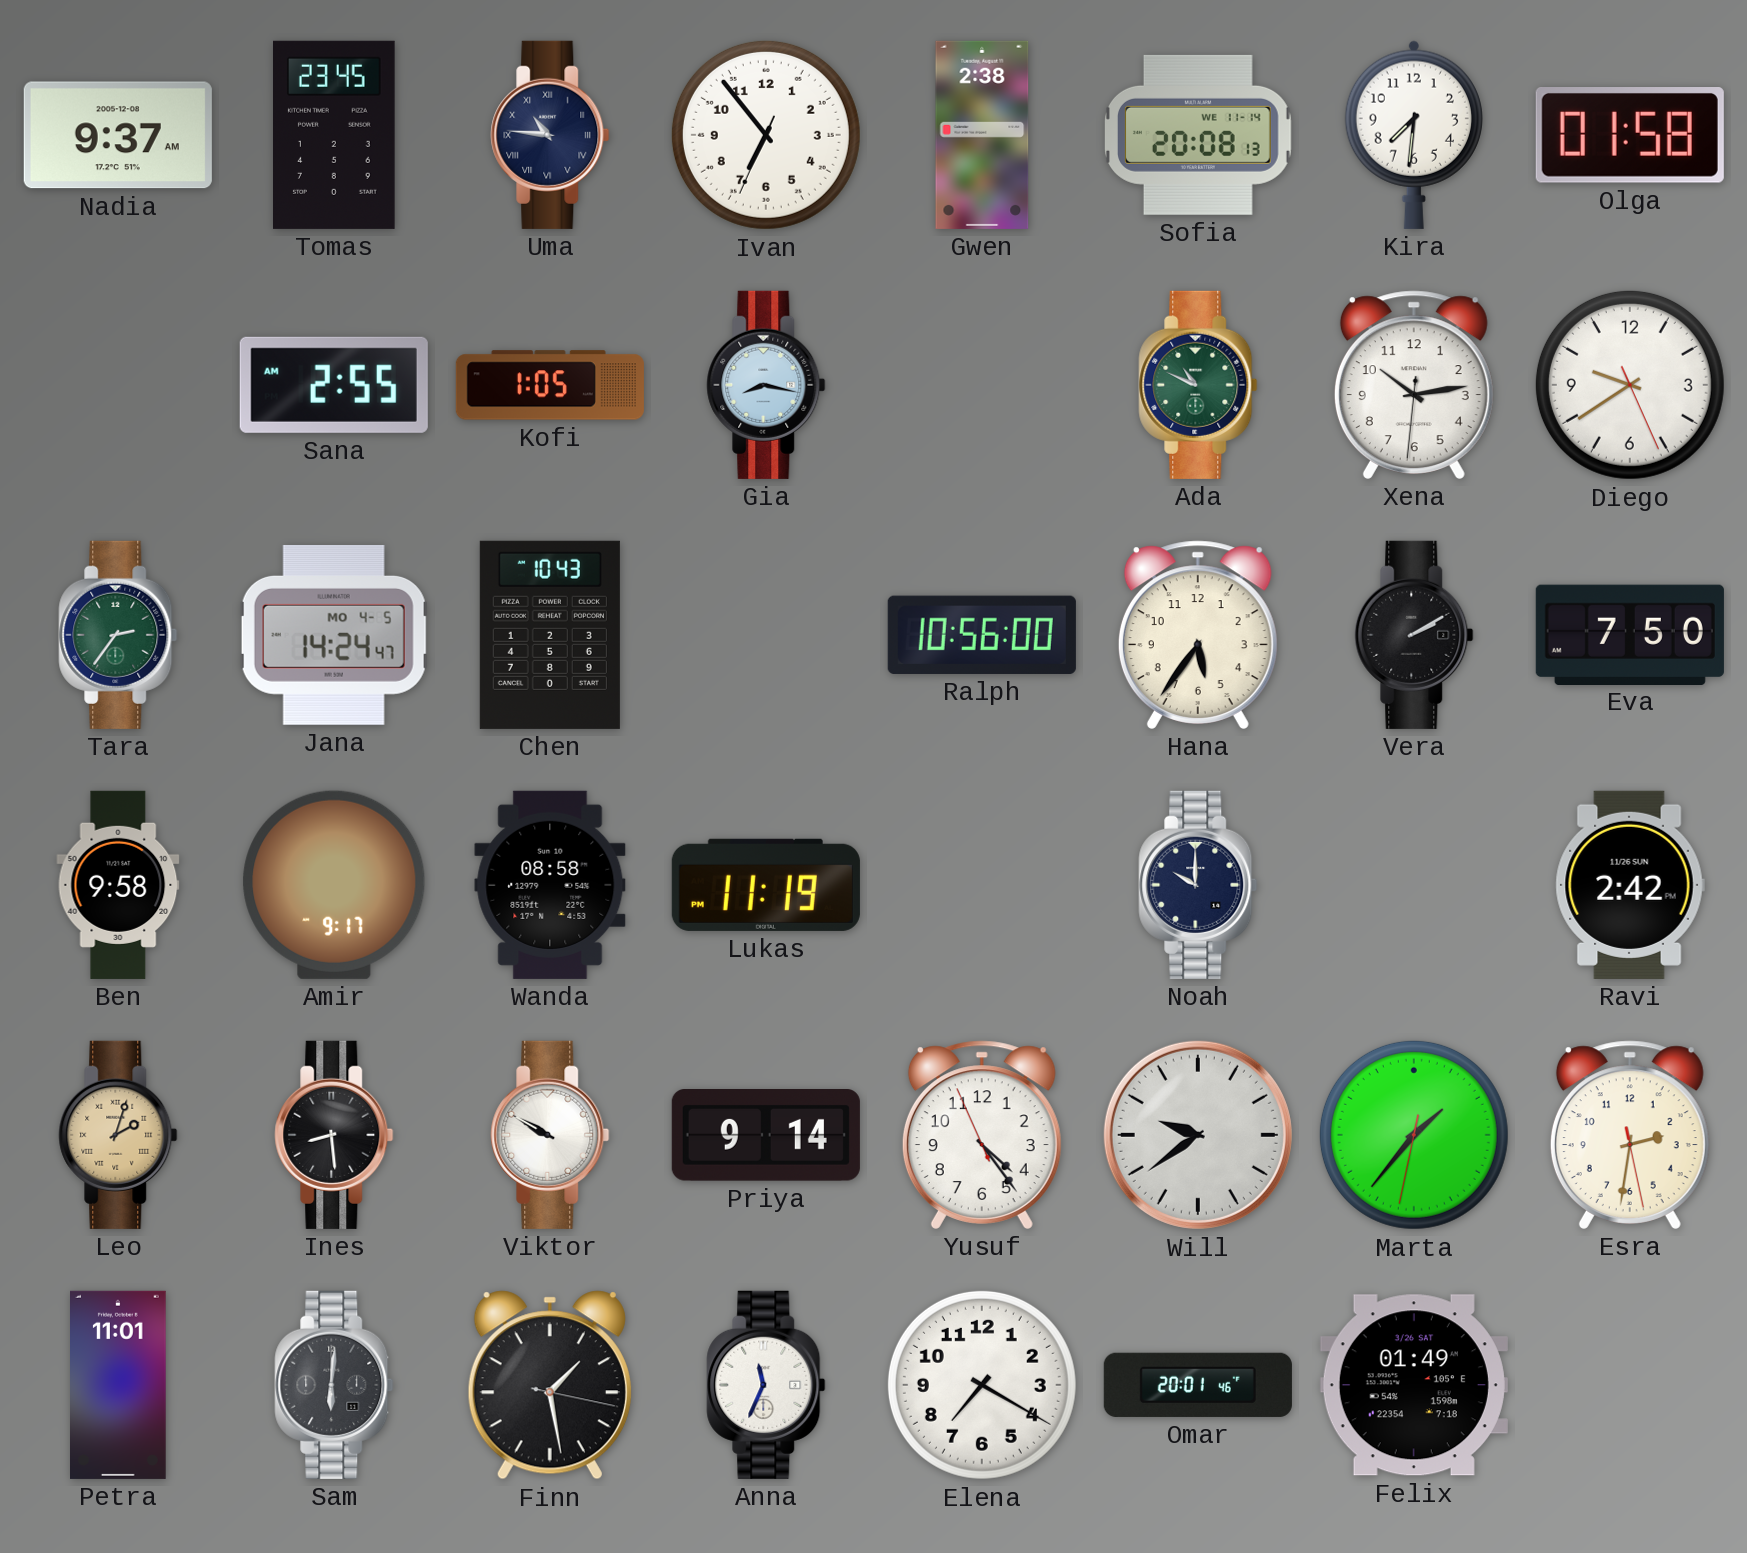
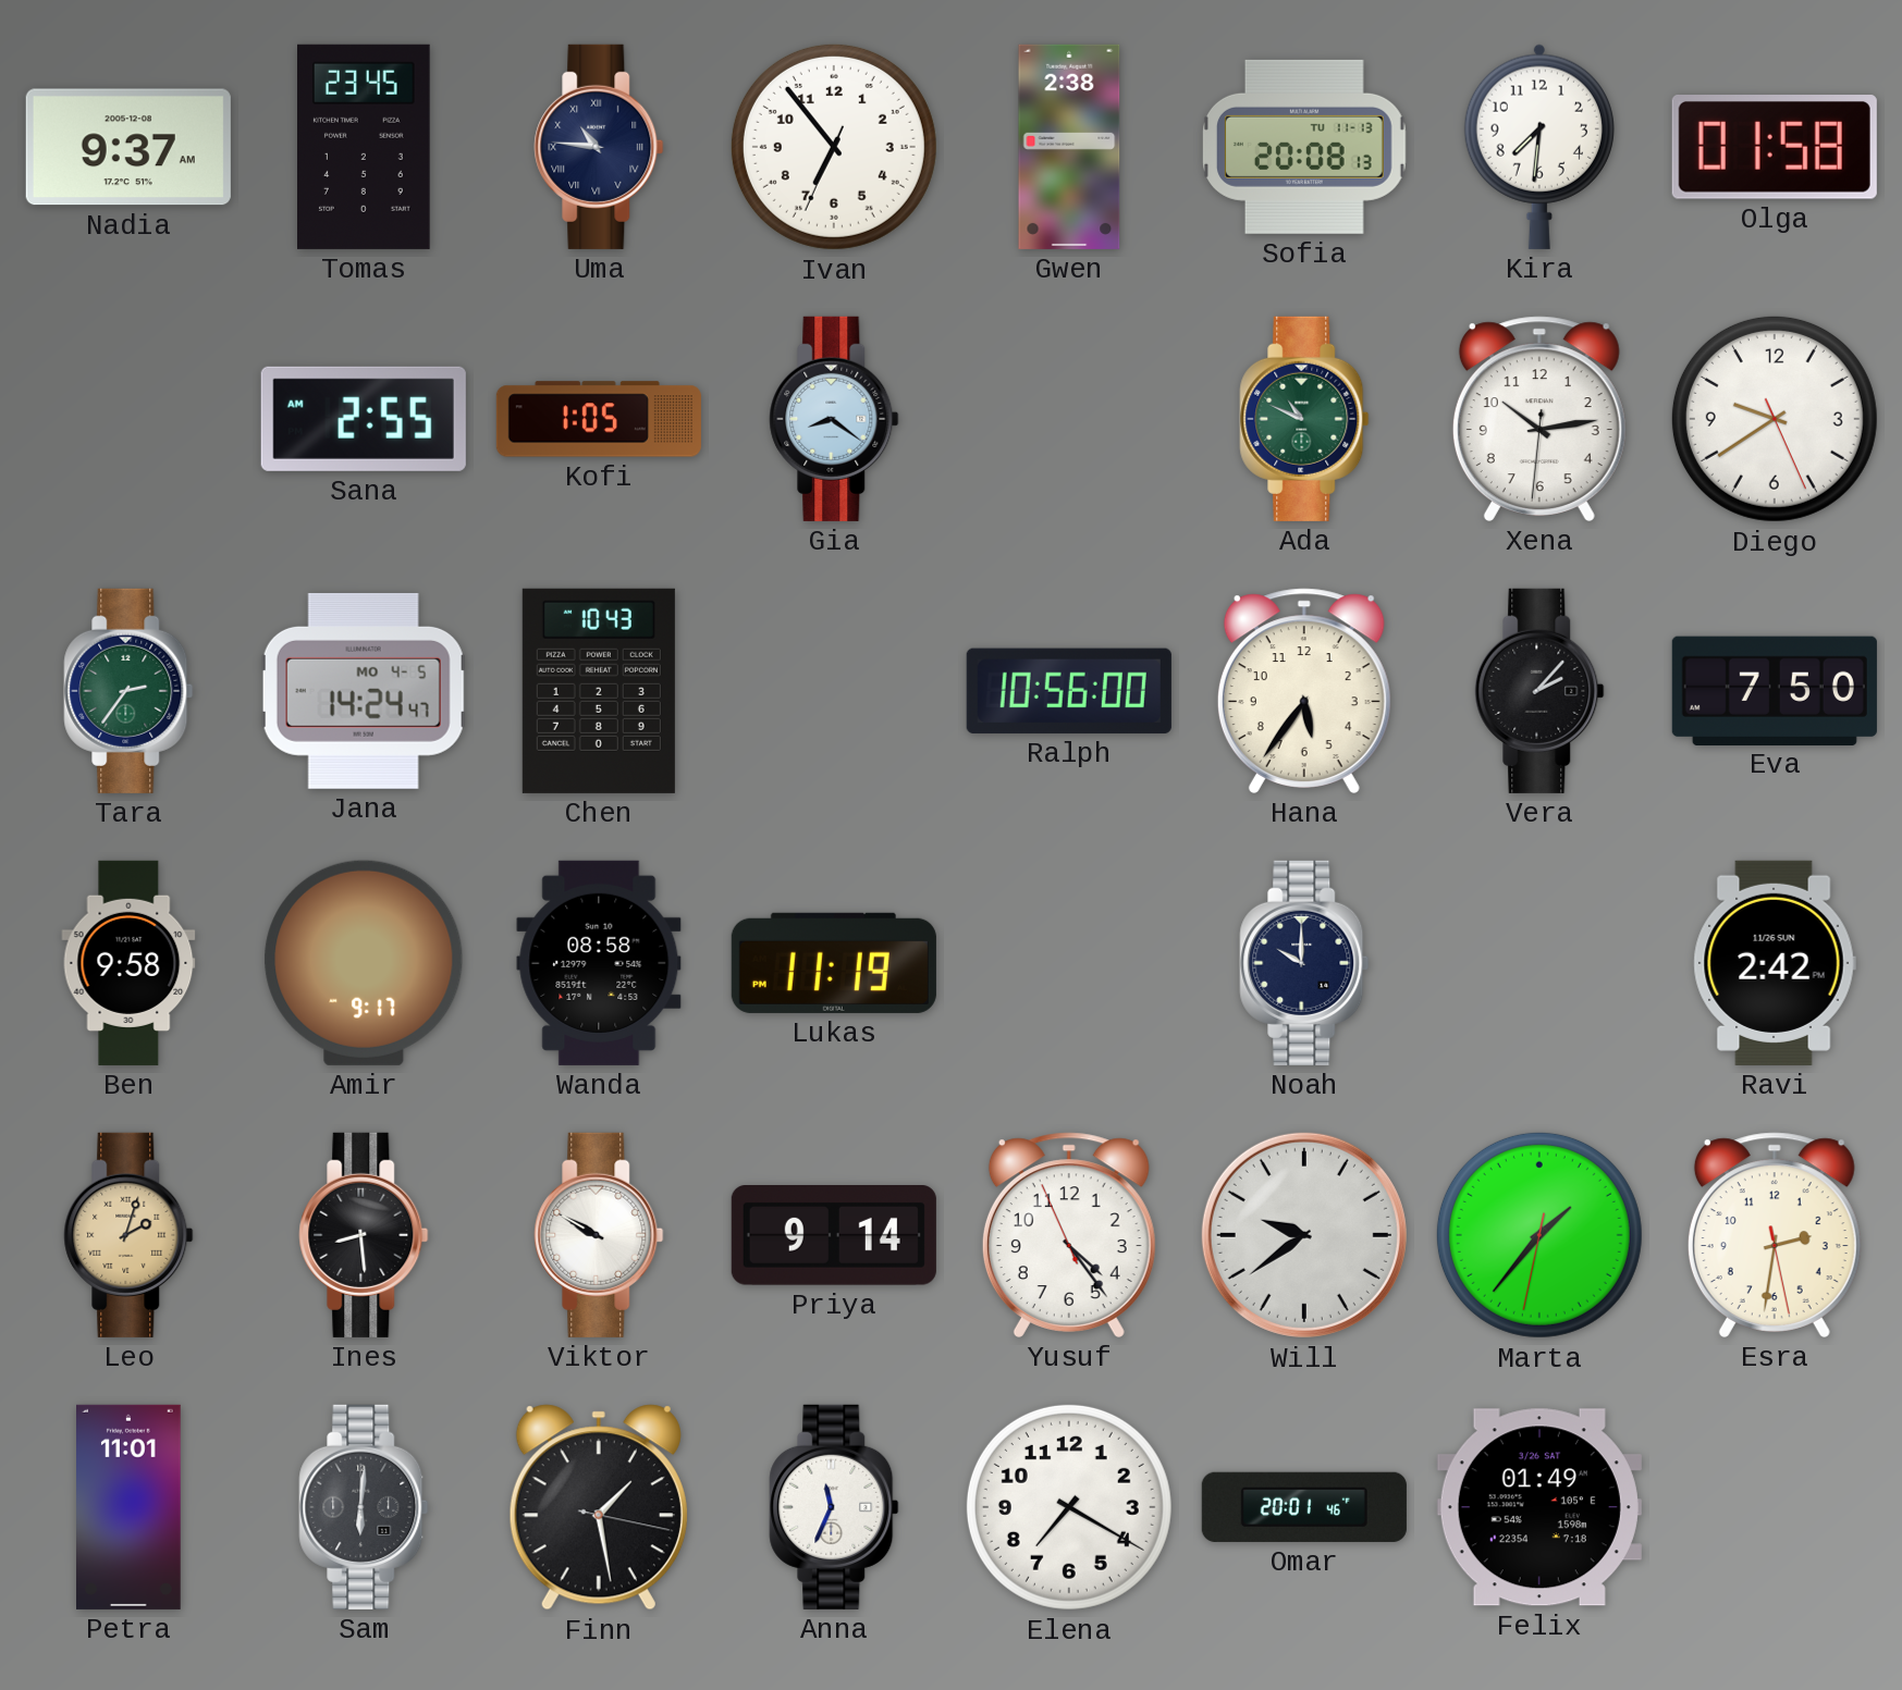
Sofia date: WE 11-14 -> TU 11-13 (1305, 147)
Gia: 8:17 -> 8:21 (834, 419)
Vera: 2:10 -> 2:07 (1539, 691)
